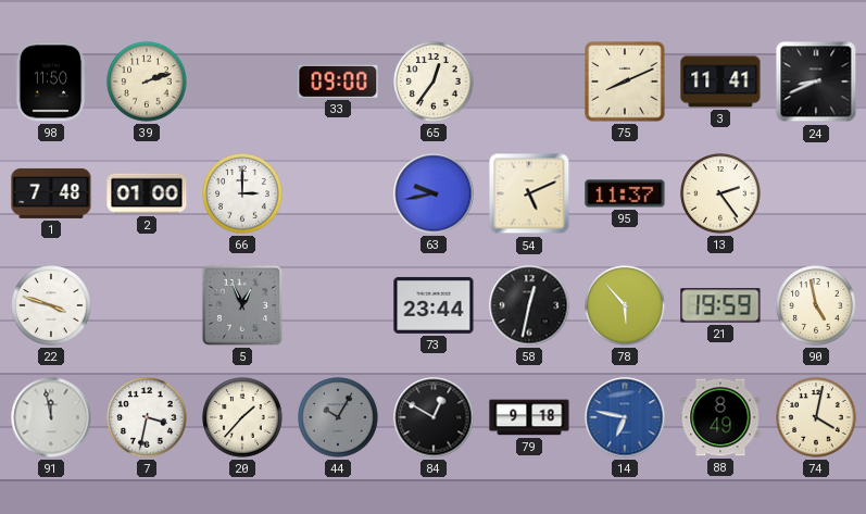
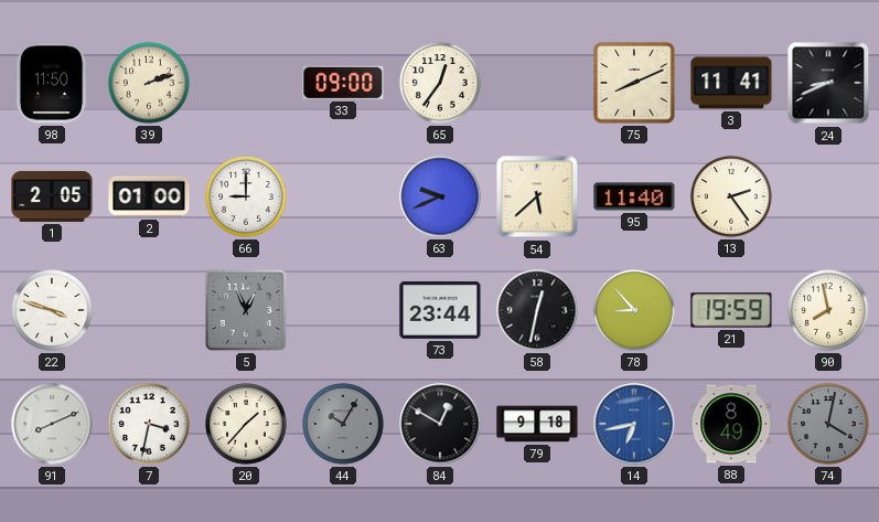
1: 7:48 -> 2:05 (52, 196)
66: 3:00 -> 9:00 (246, 196)
63: 9:43 -> 9:41 (440, 196)
54: 5:11 -> 5:38 (537, 196)
95: 11:37 -> 11:40 (634, 196)
78: 5:53 -> 8:53 (634, 310)
90: 4:58 -> 7:58 (828, 310)
91: 11:58 -> 8:11 (52, 424)
14: 6:47 -> 6:43 (634, 424)
74 dial: cream -> grey (828, 424)
